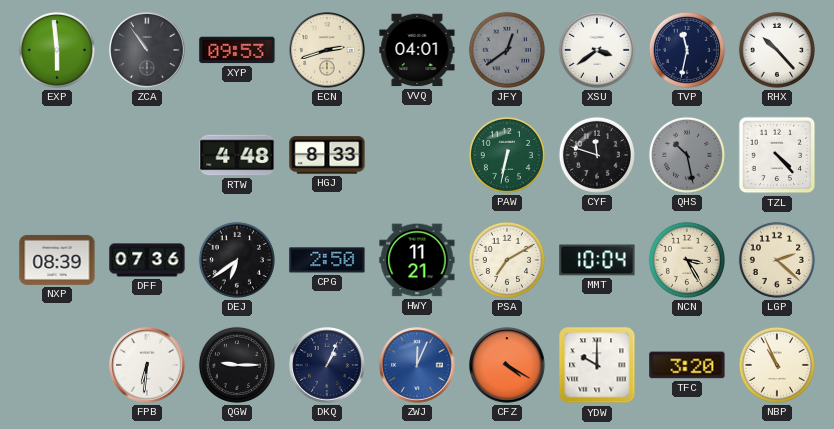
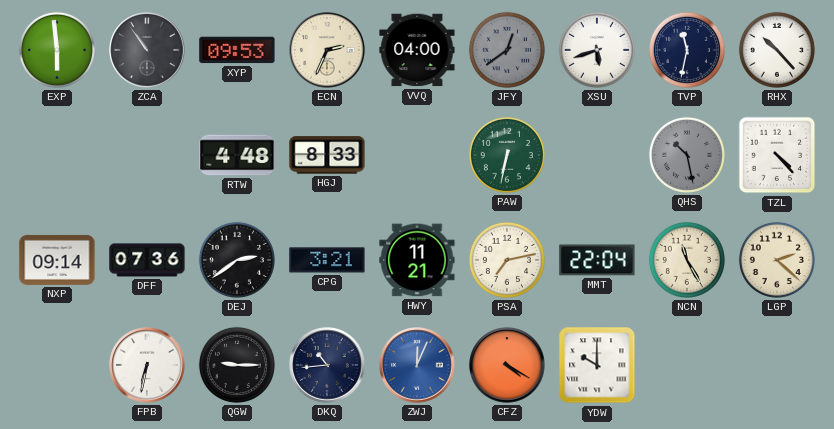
ECN: 2:42 -> 2:34 (327, 50)
VVQ: 04:01 -> 04:00 (417, 50)
XSU: 3:39 -> 5:42 (597, 50)
CYF: 11:48 -> none (597, 155)
NXP: 08:39 -> 09:14 (57, 260)
DEJ: 6:39 -> 2:39 (237, 260)
CPG: 2:50 -> 3:21 (327, 260)
PSA: 7:10 -> 7:13 (507, 260)
MMT: 10:04 -> 22:04 (597, 260)
NCN: 3:25 -> 11:25 (687, 260)
FPB: 6:31 -> 6:32 (147, 365)
DKQ: 1:04 -> 10:44 (327, 365)
TFC: 3:20 -> none (687, 365)
NBP: 10:56 -> none (777, 365)
